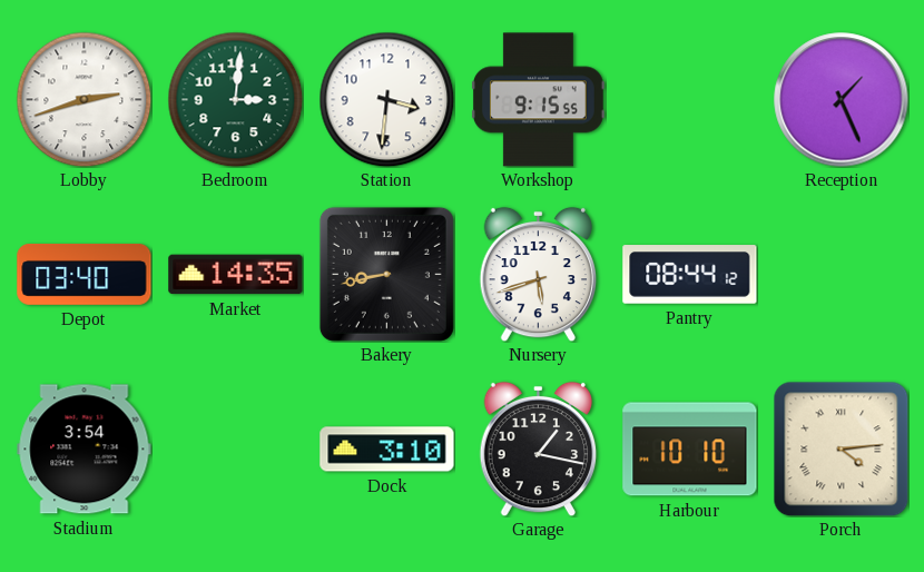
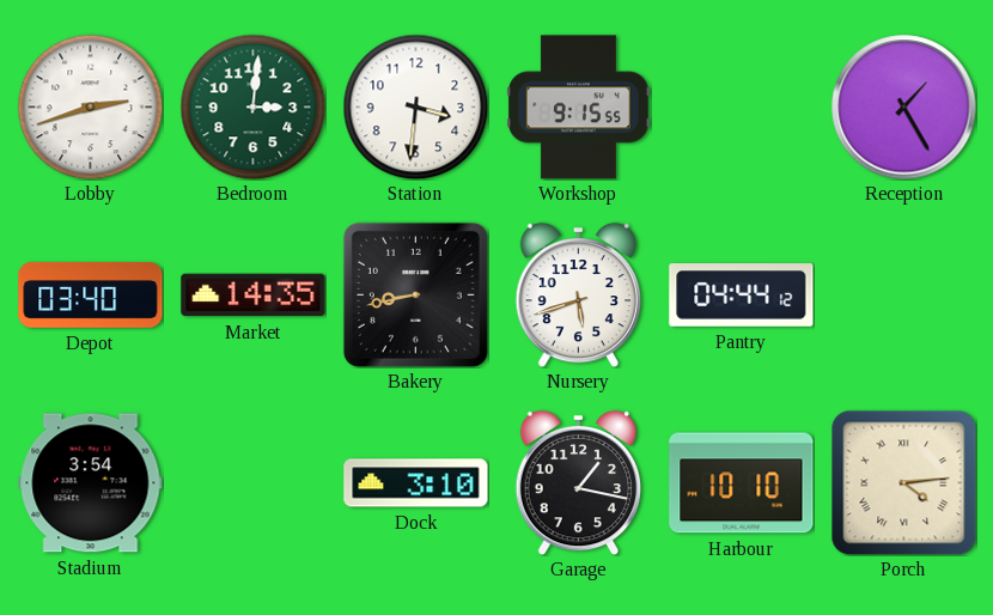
Reception: 1:26 -> 1:25 (904, 108)
Pantry: 08:44 -> 04:44 (742, 296)
